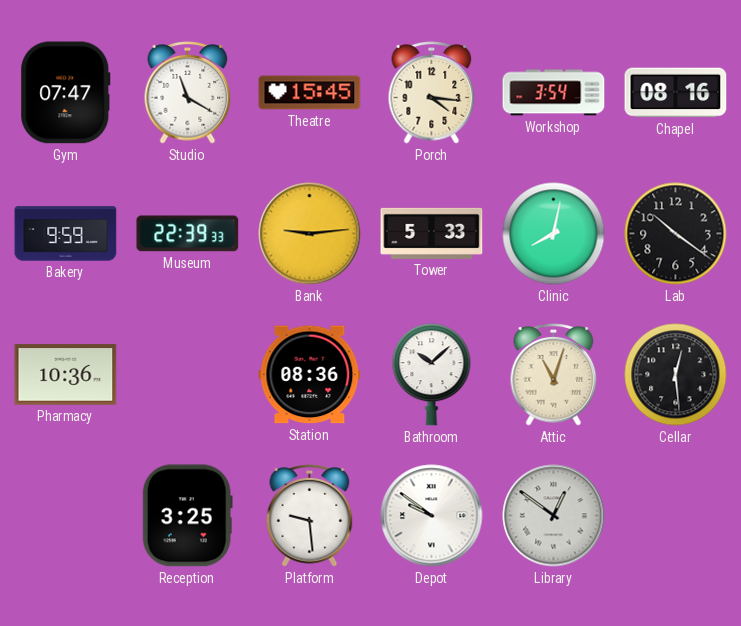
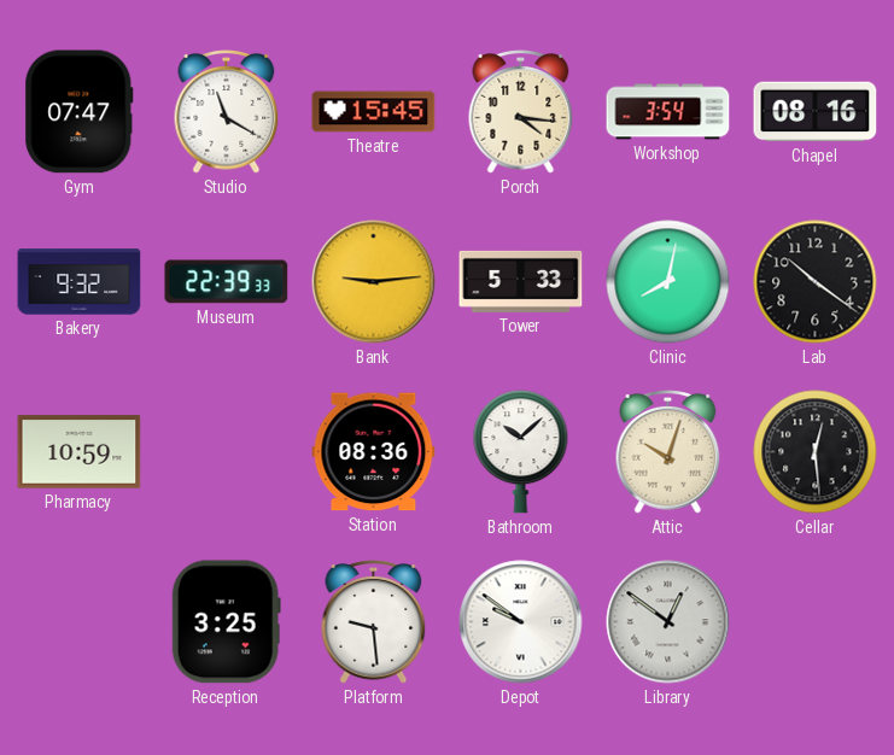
Bakery: 9:59 -> 9:32 (80, 282)
Pharmacy: 10:36 -> 10:59 (80, 452)
Attic: 11:03 -> 10:03 (668, 452)
